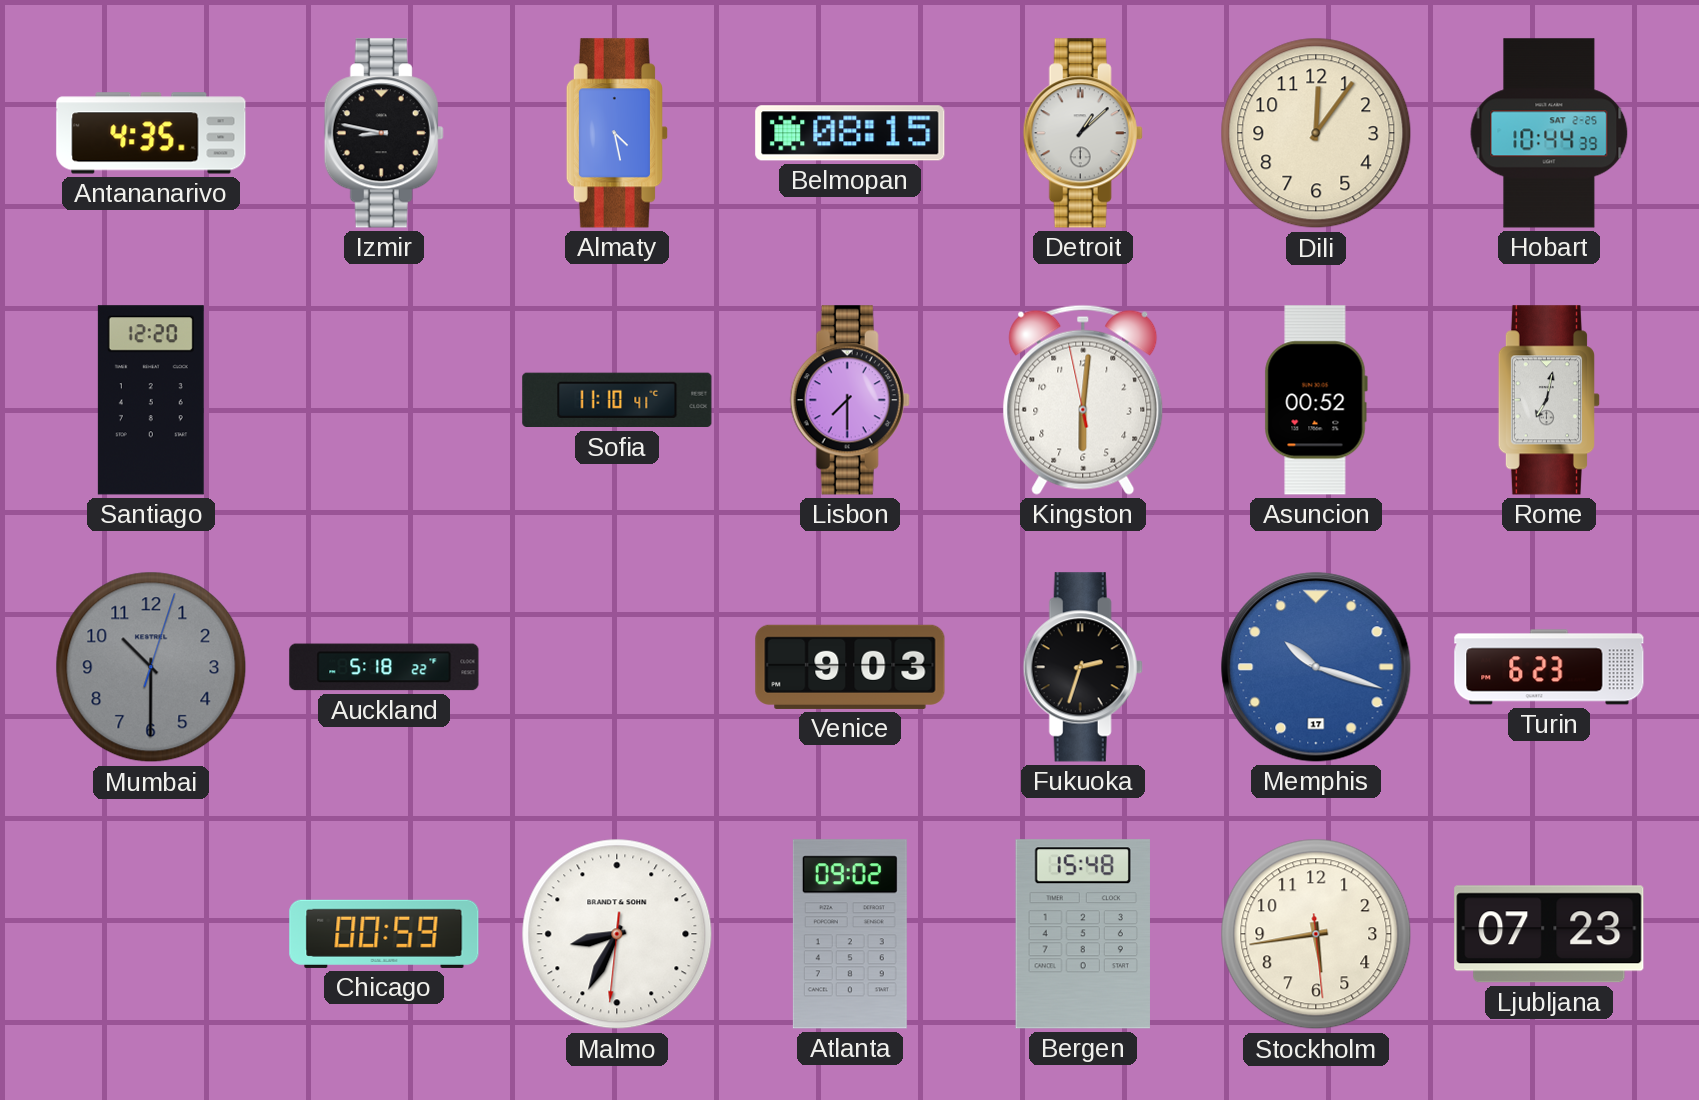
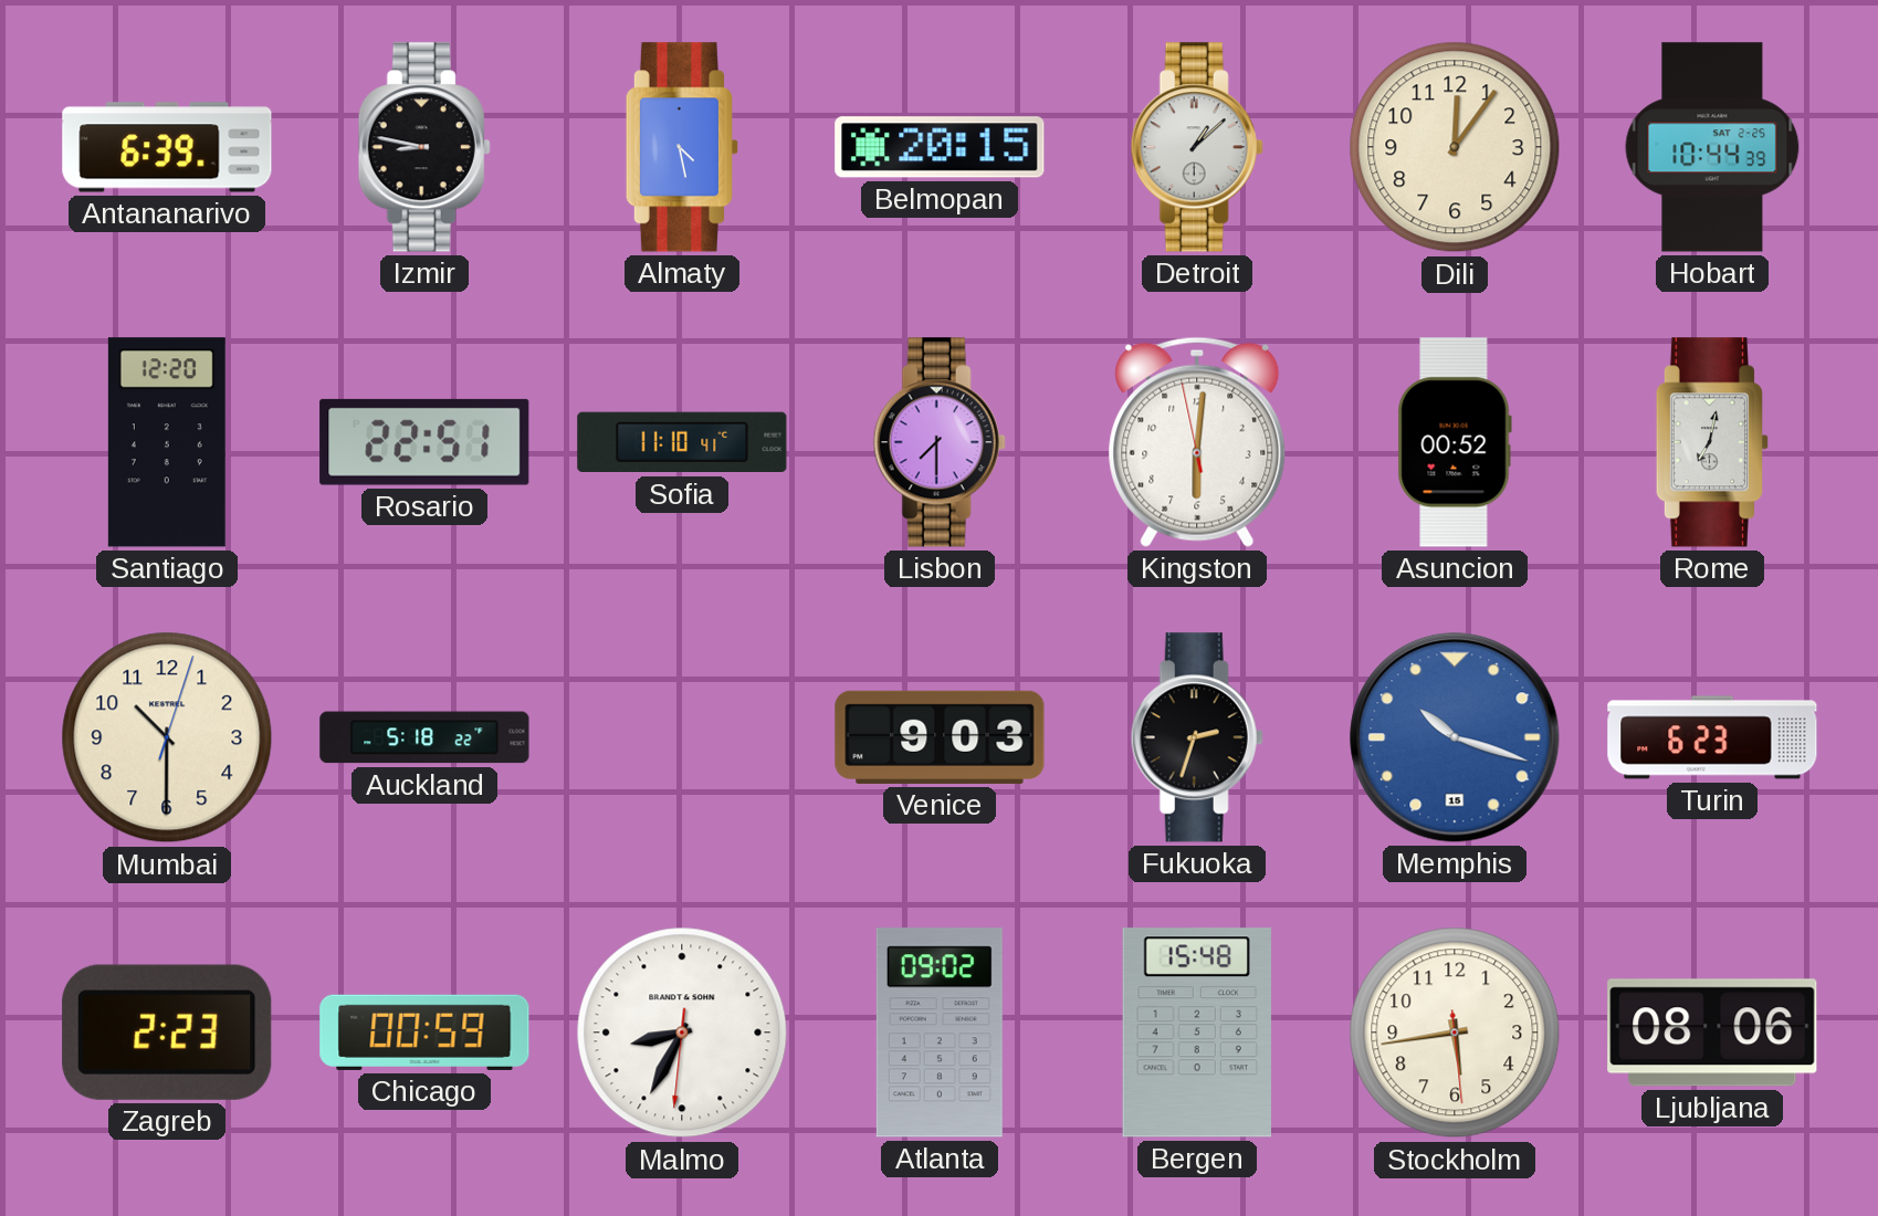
Antananarivo: 4:35 -> 6:39 (167, 147)
Belmopan: 08:15 -> 20:15 (940, 147)
Rosario: none -> 22:51 (424, 442)
Mumbai dial: grey -> cream (167, 737)
Memphis date: 17 -> 15 (1455, 737)
Zagreb: none -> 2:23 (167, 1032)
Ljubljana: 07:23 -> 08:06 (1712, 1032)
